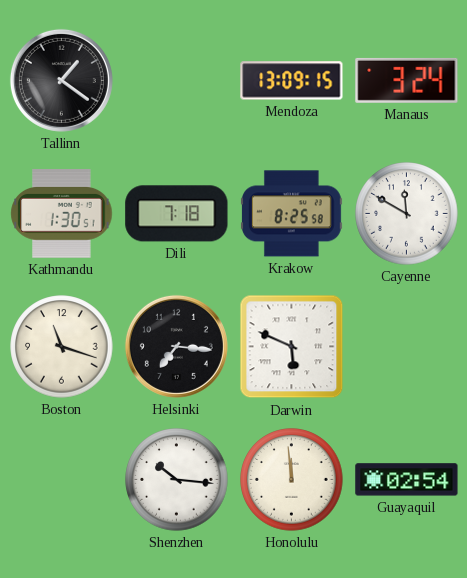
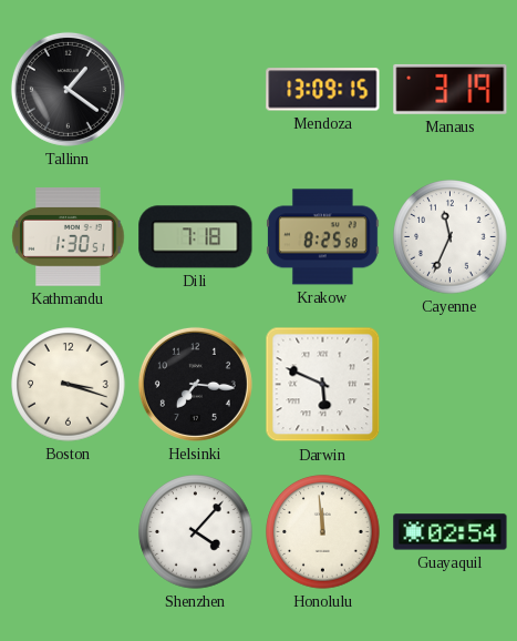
Manaus: 3:24 -> 3:19 (451, 89)
Cayenne: 11:50 -> 11:34 (451, 237)
Boston: 11:18 -> 3:18 (69, 385)
Shenzhen: 10:16 -> 4:07 (196, 532)
